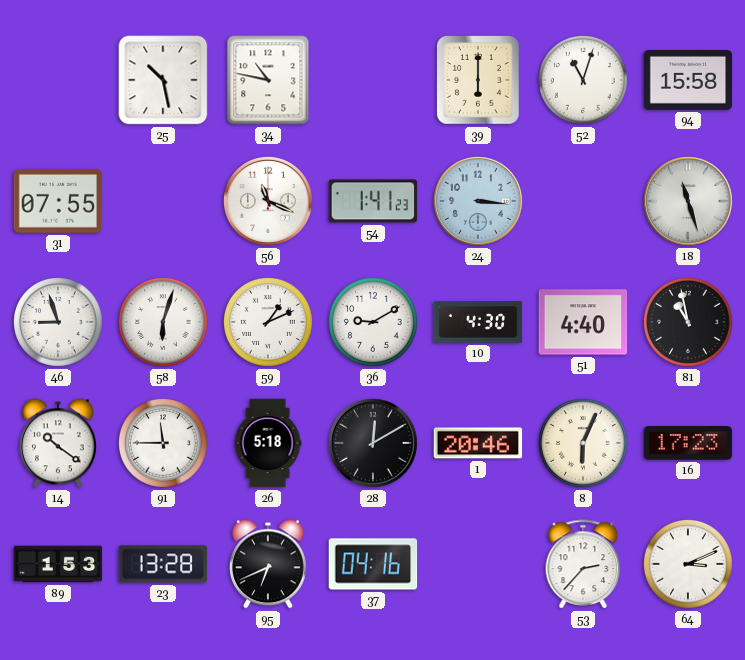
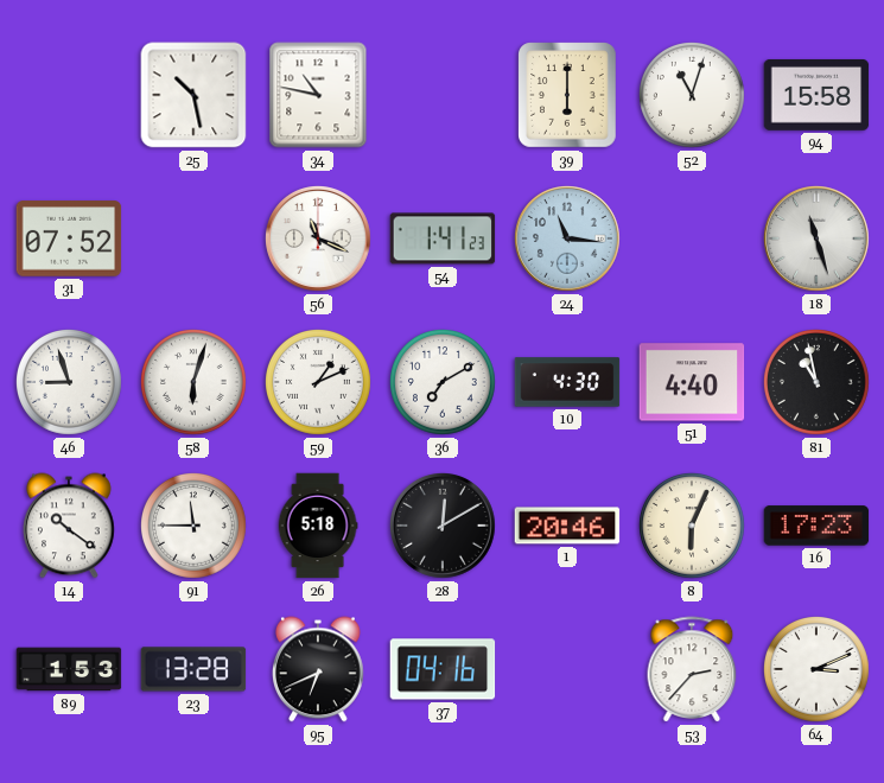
31: 07:55 -> 07:52 (69, 238)
24: 3:16 -> 11:16 (568, 240)
36: 9:10 -> 7:10 (444, 383)
